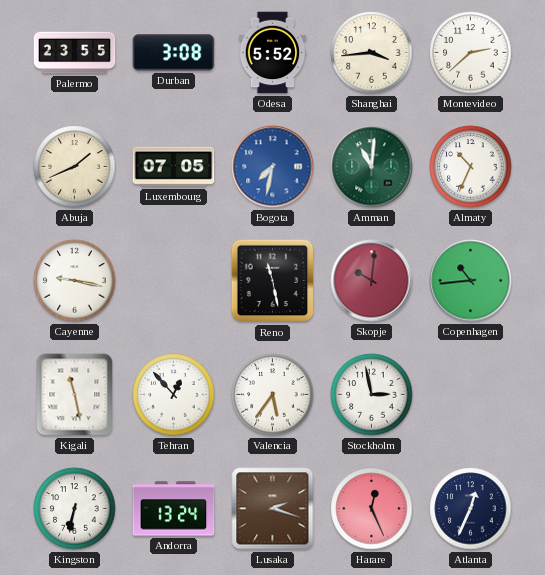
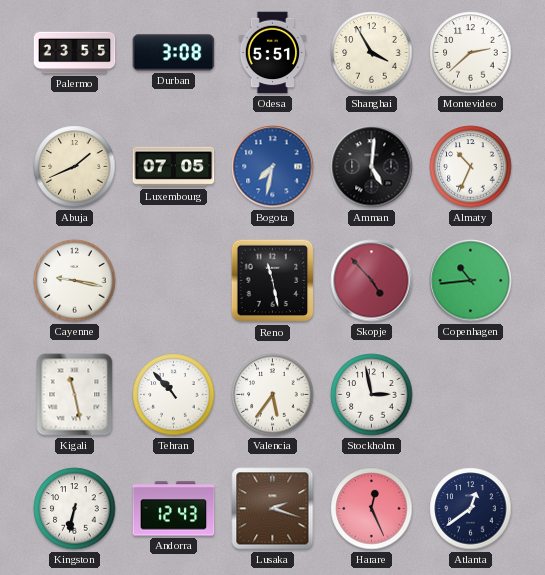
Odesa: 5:52 -> 5:51 (273, 53)
Shanghai: 3:44 -> 3:55 (372, 53)
Amman: 11:01 -> 5:01 (372, 167)
Amman dial: green -> black (372, 167)
Skopje: 10:01 -> 4:53 (372, 281)
Tehran: 12:53 -> 10:53 (174, 395)
Andorra: 13:24 -> 12:43 (174, 509)
Atlanta: 12:34 -> 12:39 (471, 509)
